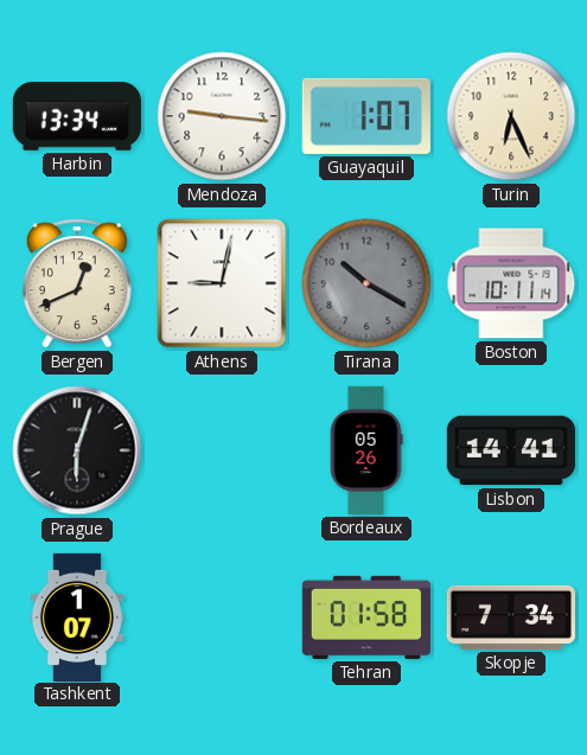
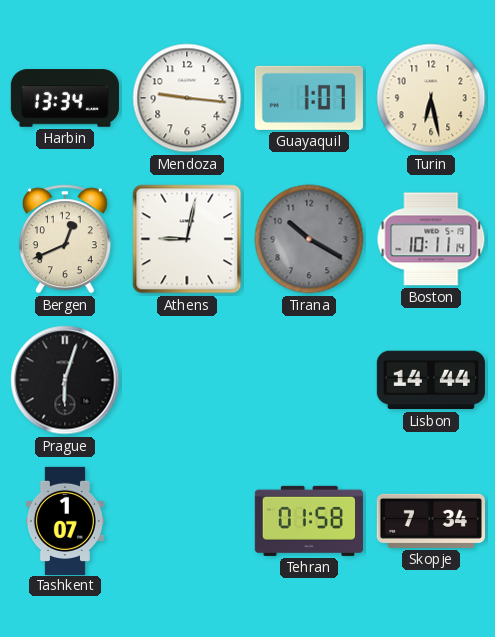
Turin: 6:26 -> 6:28 (431, 98)
Bordeaux: 05:26 -> none (366, 450)
Lisbon: 14:41 -> 14:44 (431, 380)
